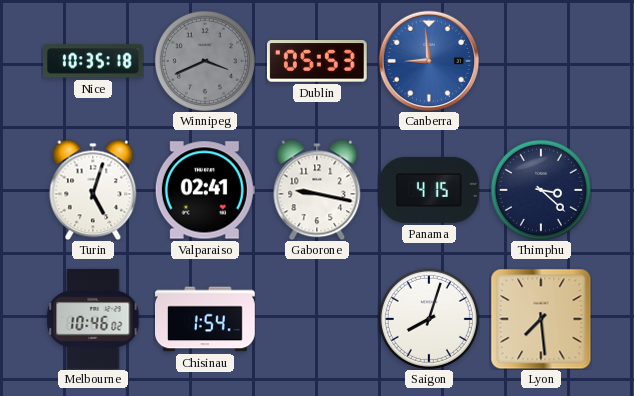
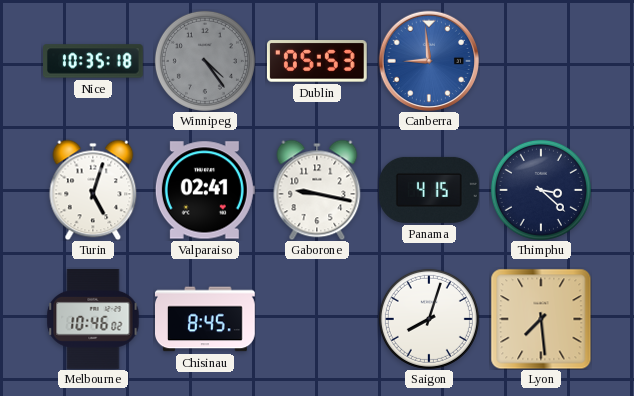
Winnipeg: 3:41 -> 4:24 (205, 61)
Chisinau: 1:54 -> 8:45 (206, 319)
